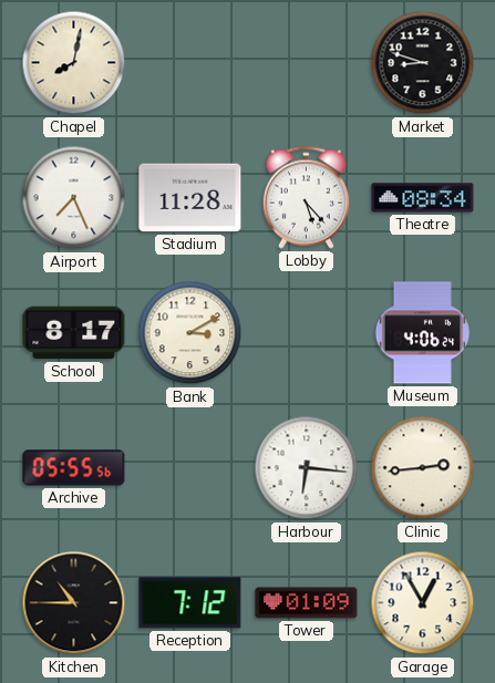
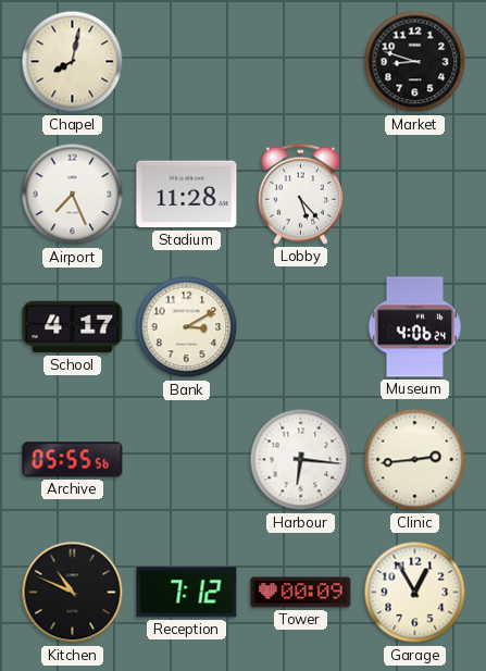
Theatre: 08:34 -> none (423, 198)
School: 8:17 -> 4:17 (73, 327)
Kitchen: 10:45 -> 10:49 (73, 593)
Tower: 01:09 -> 00:09 (301, 593)
